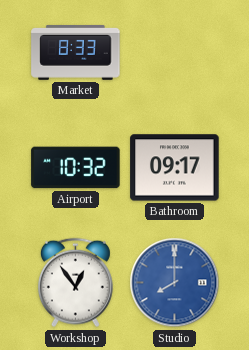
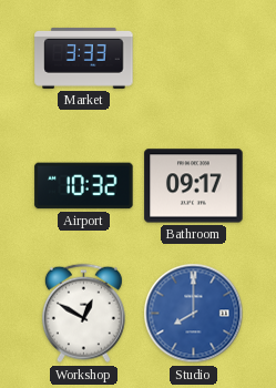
Market: 8:33 -> 3:33 (84, 58)
Workshop: 12:54 -> 12:50 (83, 314)
